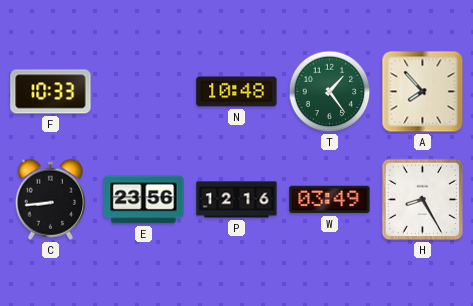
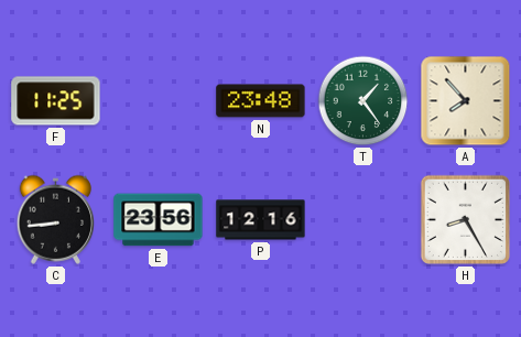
F: 10:33 -> 11:25 (56, 101)
N: 10:48 -> 23:48 (261, 101)
W: 03:49 -> none (330, 200)
